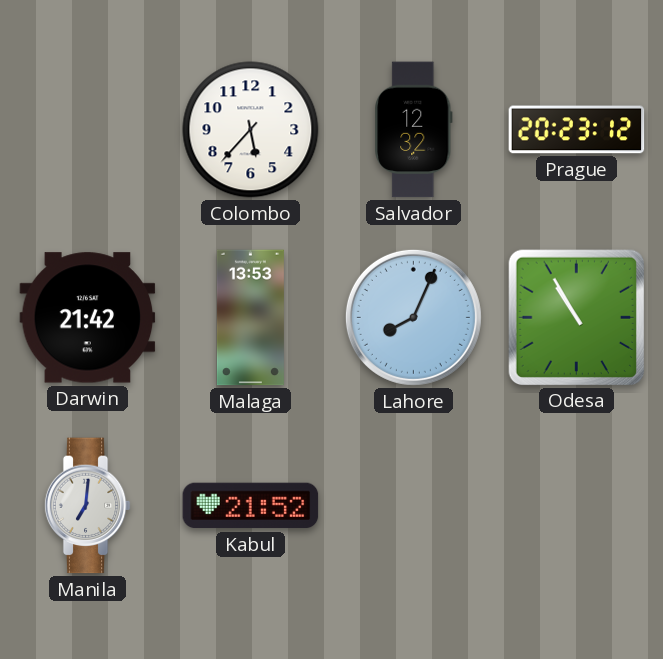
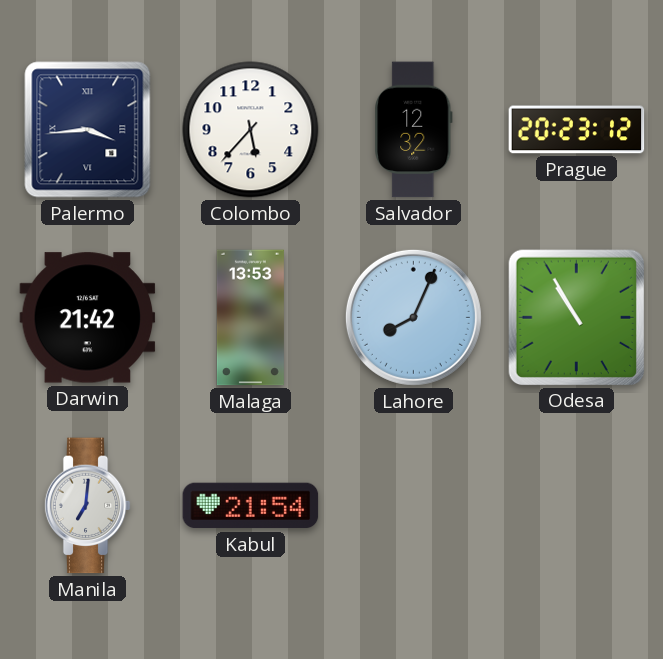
Palermo: none -> 3:44 (88, 130)
Kabul: 21:52 -> 21:54 (251, 506)
